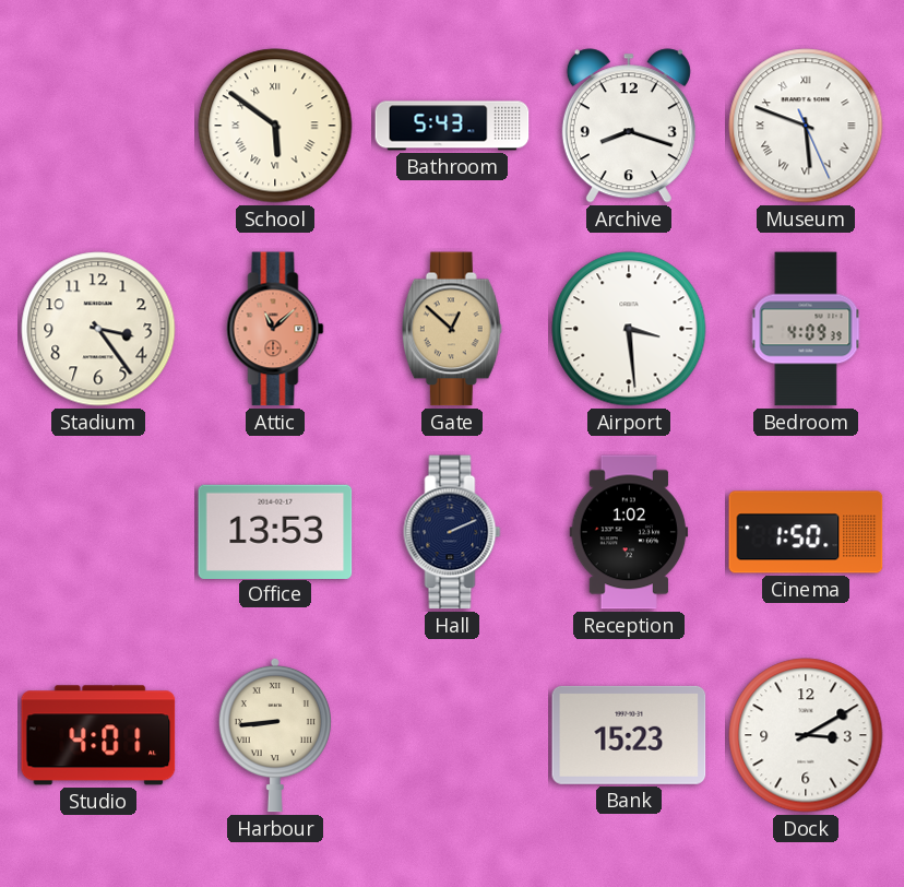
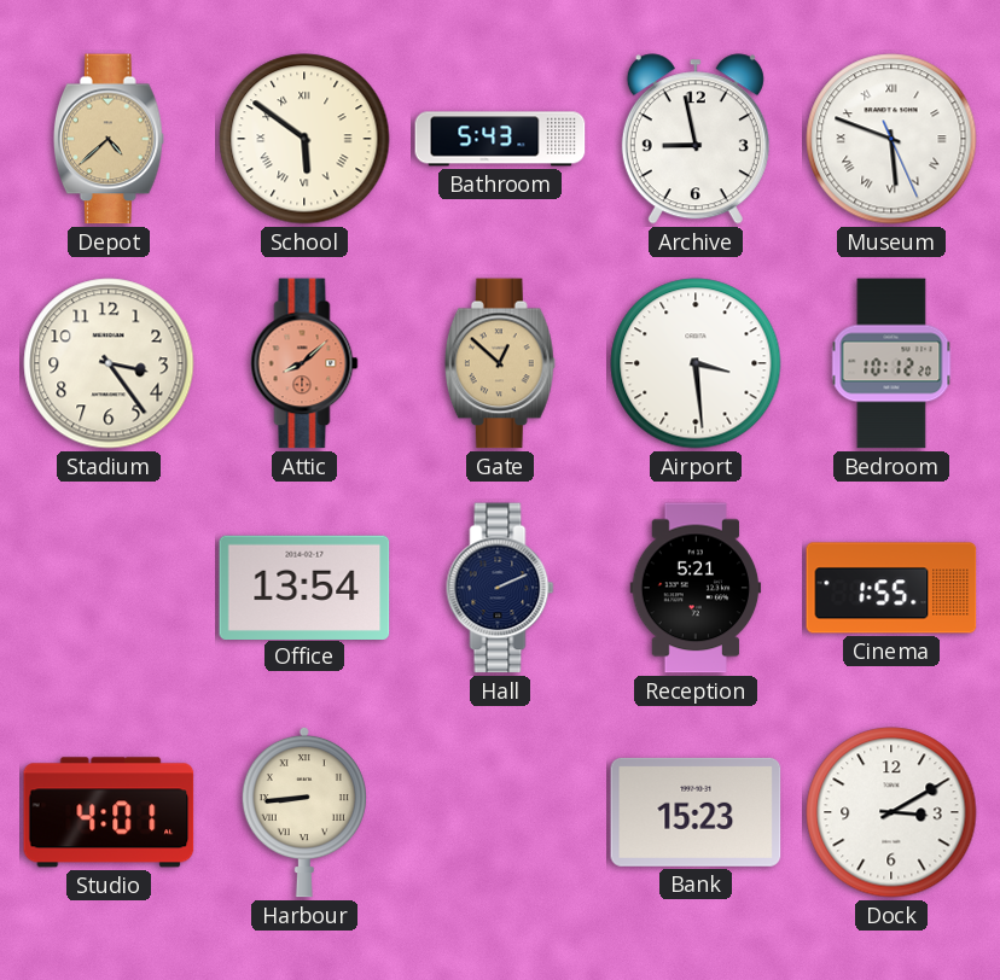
Depot: none -> 4:38 (109, 139)
Archive: 8:18 -> 8:58 (696, 139)
Attic: 11:08 -> 8:08 (304, 363)
Bedroom: 4:09 -> 10:12 (891, 363)
Office: 13:53 -> 13:54 (304, 587)
Reception: 1:02 -> 5:21 (696, 588)
Cinema: 1:50 -> 1:55 (891, 588)
